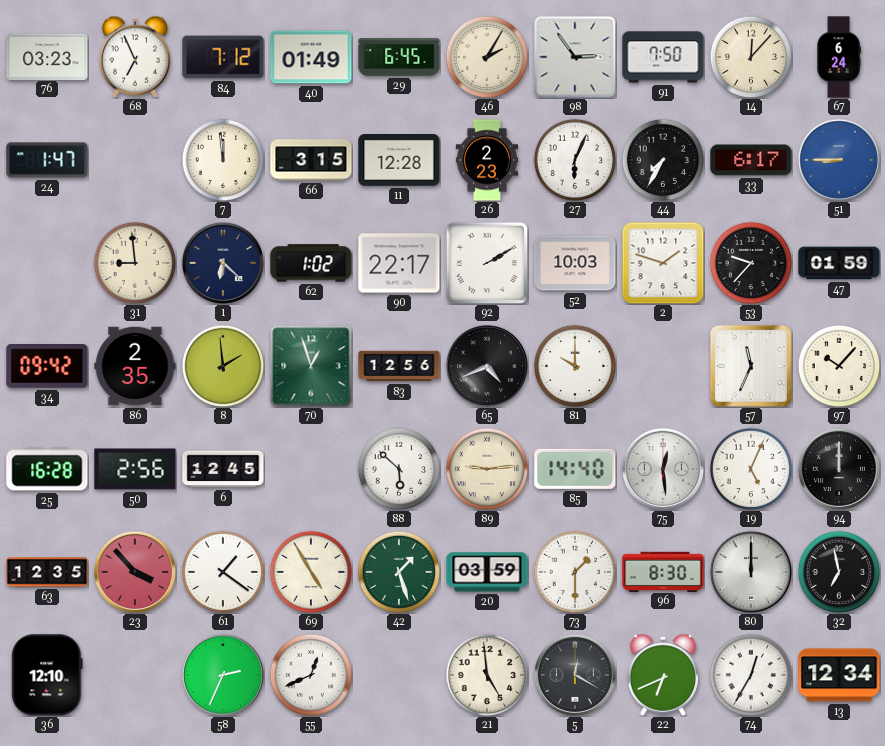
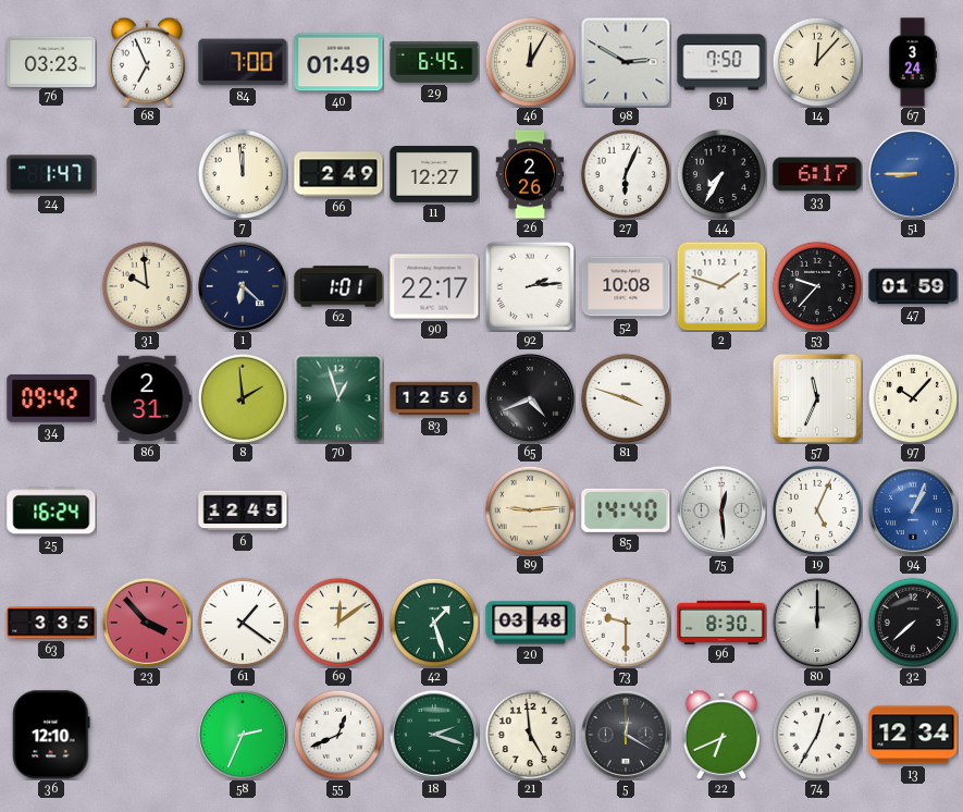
84: 7:12 -> 7:00 (243, 62)
46: 2:05 -> 12:05 (530, 62)
98: 2:54 -> 2:50 (626, 62)
67: 6:24 -> 3:24 (912, 62)
66: 3:15 -> 2:49 (338, 174)
11: 12:28 -> 12:27 (434, 175)
26: 2:23 -> 2:26 (530, 174)
31: 8:59 -> 9:59 (147, 286)
62: 1:02 -> 1:01 (338, 286)
92: 2:10 -> 2:14 (529, 285)
52: 10:03 -> 10:08 (626, 286)
86: 2:35 -> 2:31 (147, 398)
81: 10:00 -> 3:48 (626, 398)
25: 16:28 -> 16:24 (51, 510)
50: 2:56 -> none (135, 469)
88: 5:52 -> none (399, 469)
94: 12:00 -> 1:04 (913, 510)
94 dial: black -> blue (913, 510)
63: 12:35 -> 3:35 (51, 623)
69: 4:55 -> 12:09 (338, 623)
20: 03:59 -> 03:48 (530, 623)
73: 1:30 -> 9:30 (626, 623)
32: 6:58 -> 7:38 (913, 623)
18: none -> 2:18 (434, 735)
